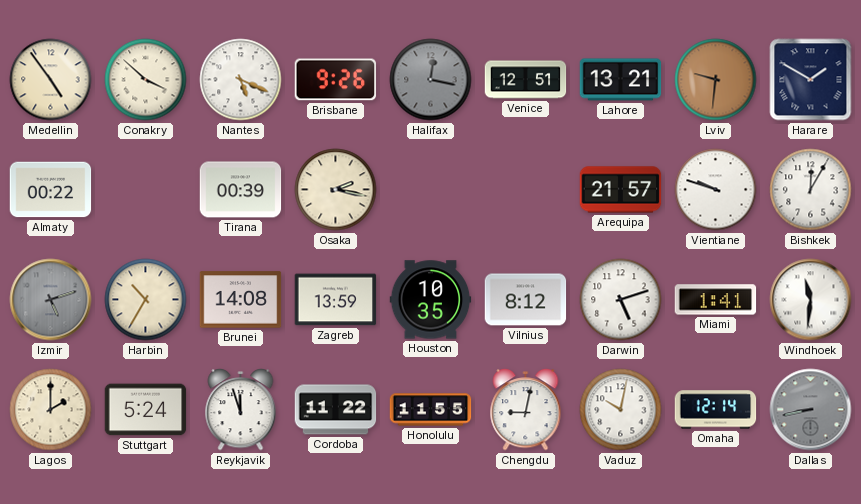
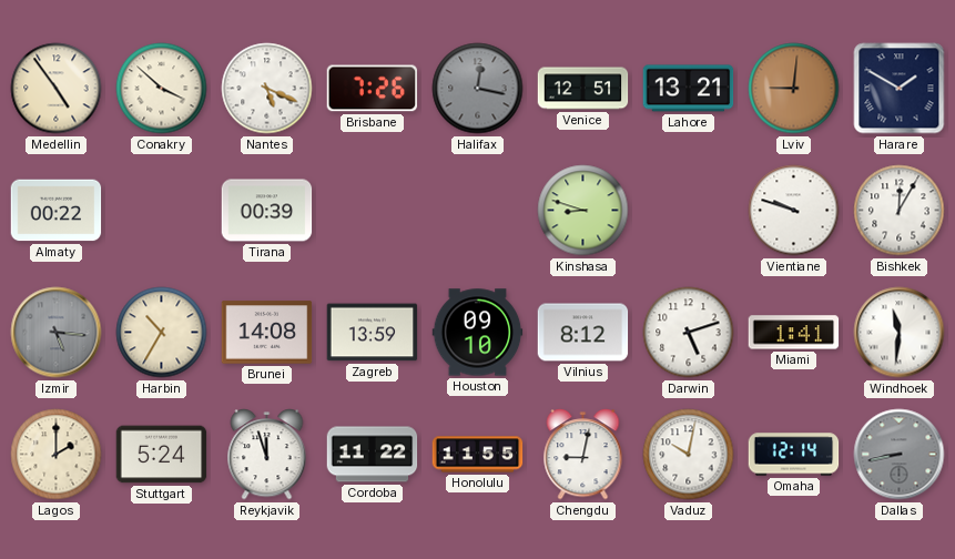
Brisbane: 9:26 -> 7:26 (373, 89)
Lviv: 9:31 -> 9:01 (794, 89)
Osaka: 2:17 -> none (336, 190)
Kinshasa: none -> 8:48 (583, 211)
Arequipa: 21:57 -> none (621, 190)
Izmir: 5:12 -> 5:16 (57, 333)
Houston: 10:35 -> 09:10 (478, 333)
